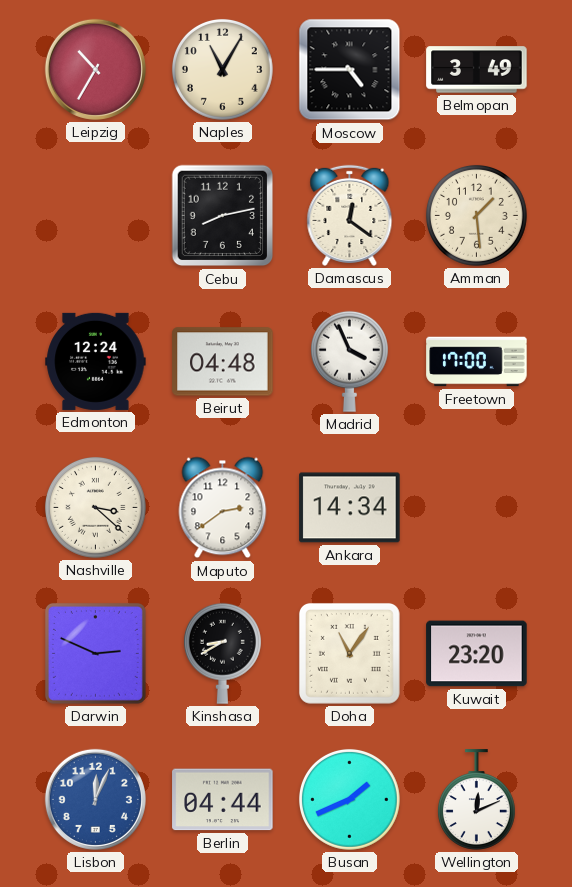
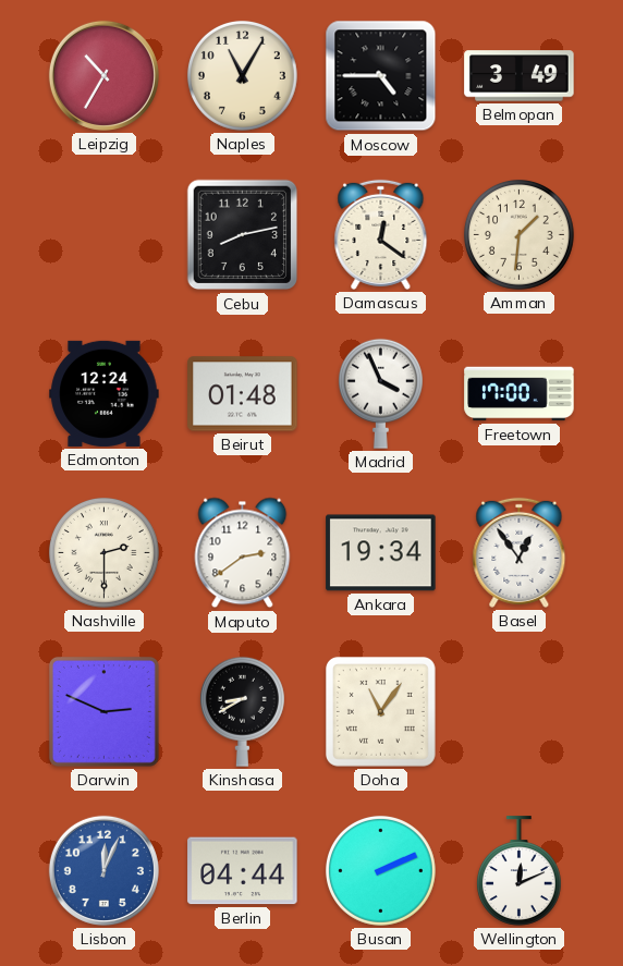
Amman: 1:29 -> 1:31 (518, 234)
Beirut: 04:48 -> 01:48 (243, 394)
Nashville: 3:22 -> 2:30 (103, 552)
Ankara: 14:34 -> 19:34 (381, 553)
Basel: none -> 12:54 (520, 552)
Kuwait: 23:20 -> none (477, 654)
Busan: 1:41 -> 2:11 (380, 870)
